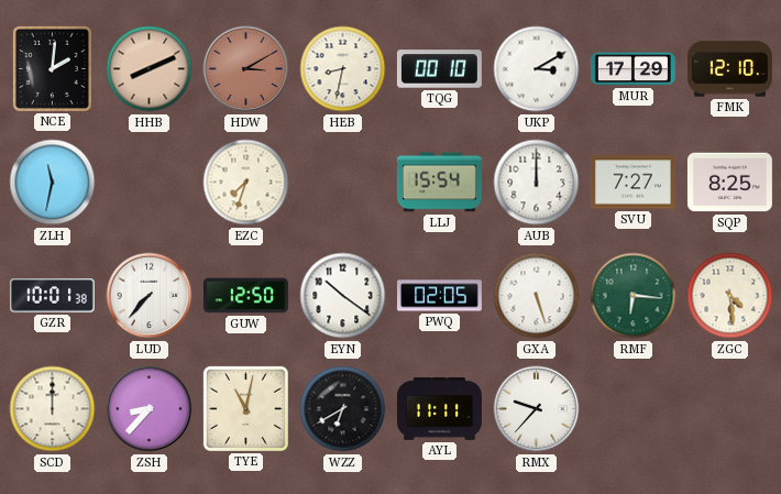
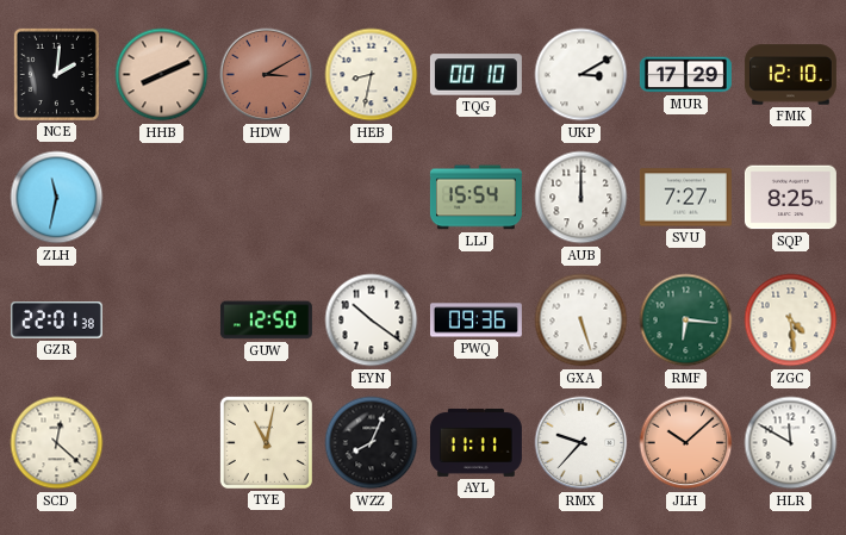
EZC: 7:33 -> none (246, 183)
GZR: 10:01 -> 22:01 (56, 321)
LUD: 7:37 -> none (150, 296)
PWQ: 02:05 -> 09:36 (475, 321)
SCD: 12:00 -> 12:22 (57, 443)
ZSH: 8:37 -> none (150, 409)
WZZ: 6:40 -> 8:04 (372, 443)
JLH: none -> 10:08 (686, 443)
HLR: none -> 11:50 (791, 443)
